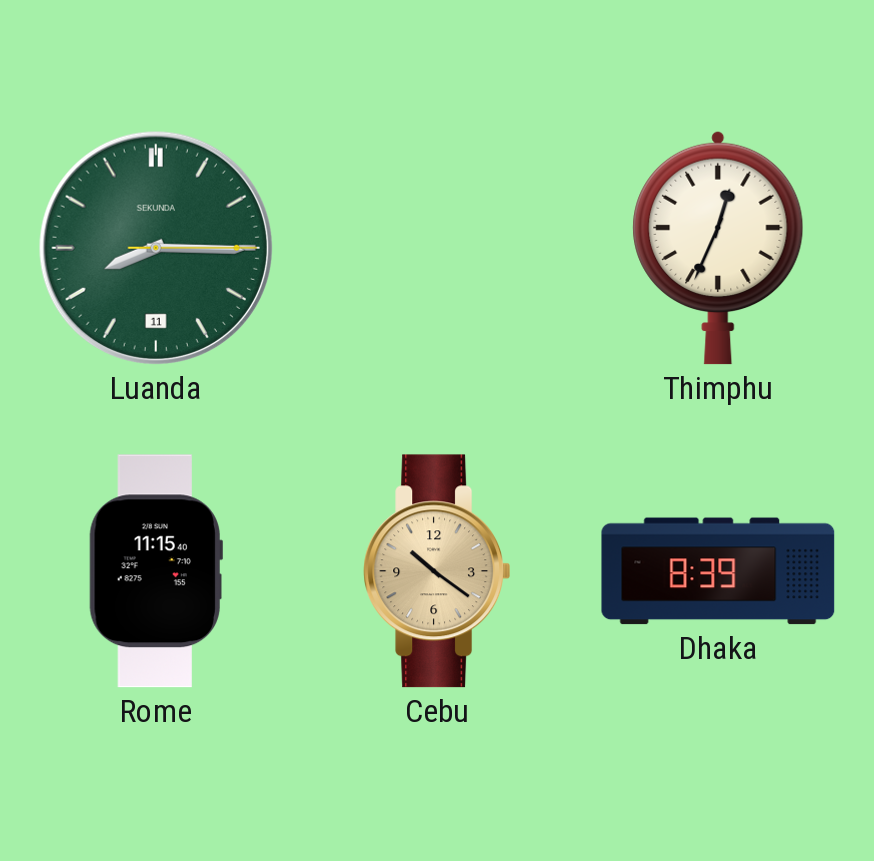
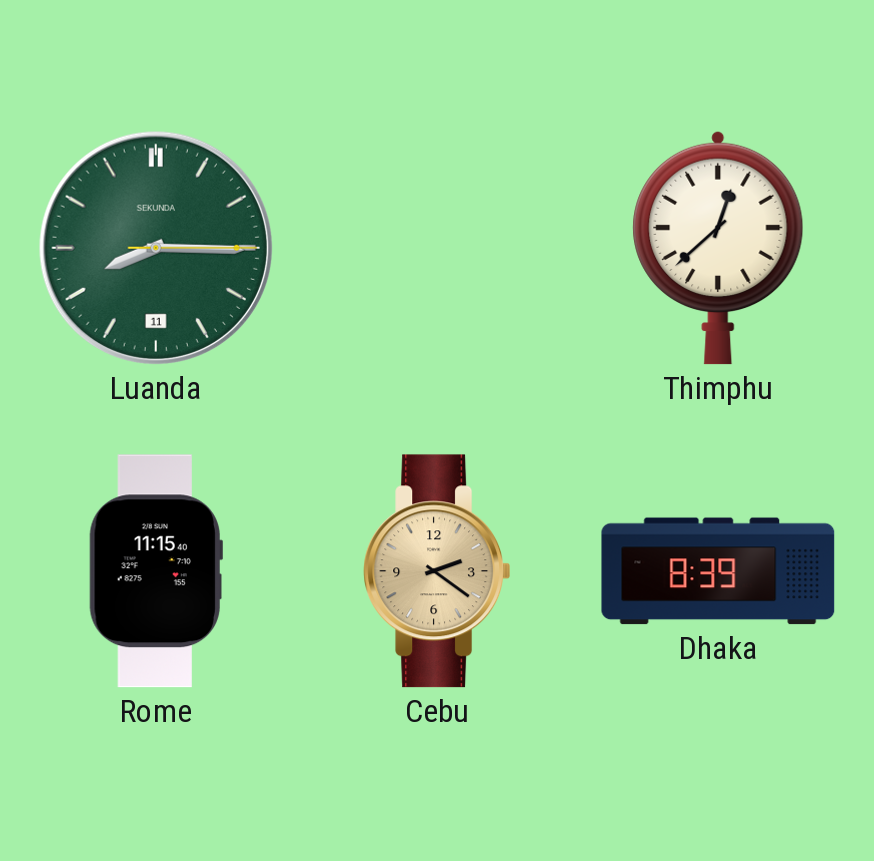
Thimphu: 12:34 -> 12:38 (718, 248)
Cebu: 10:21 -> 2:21 (436, 571)
